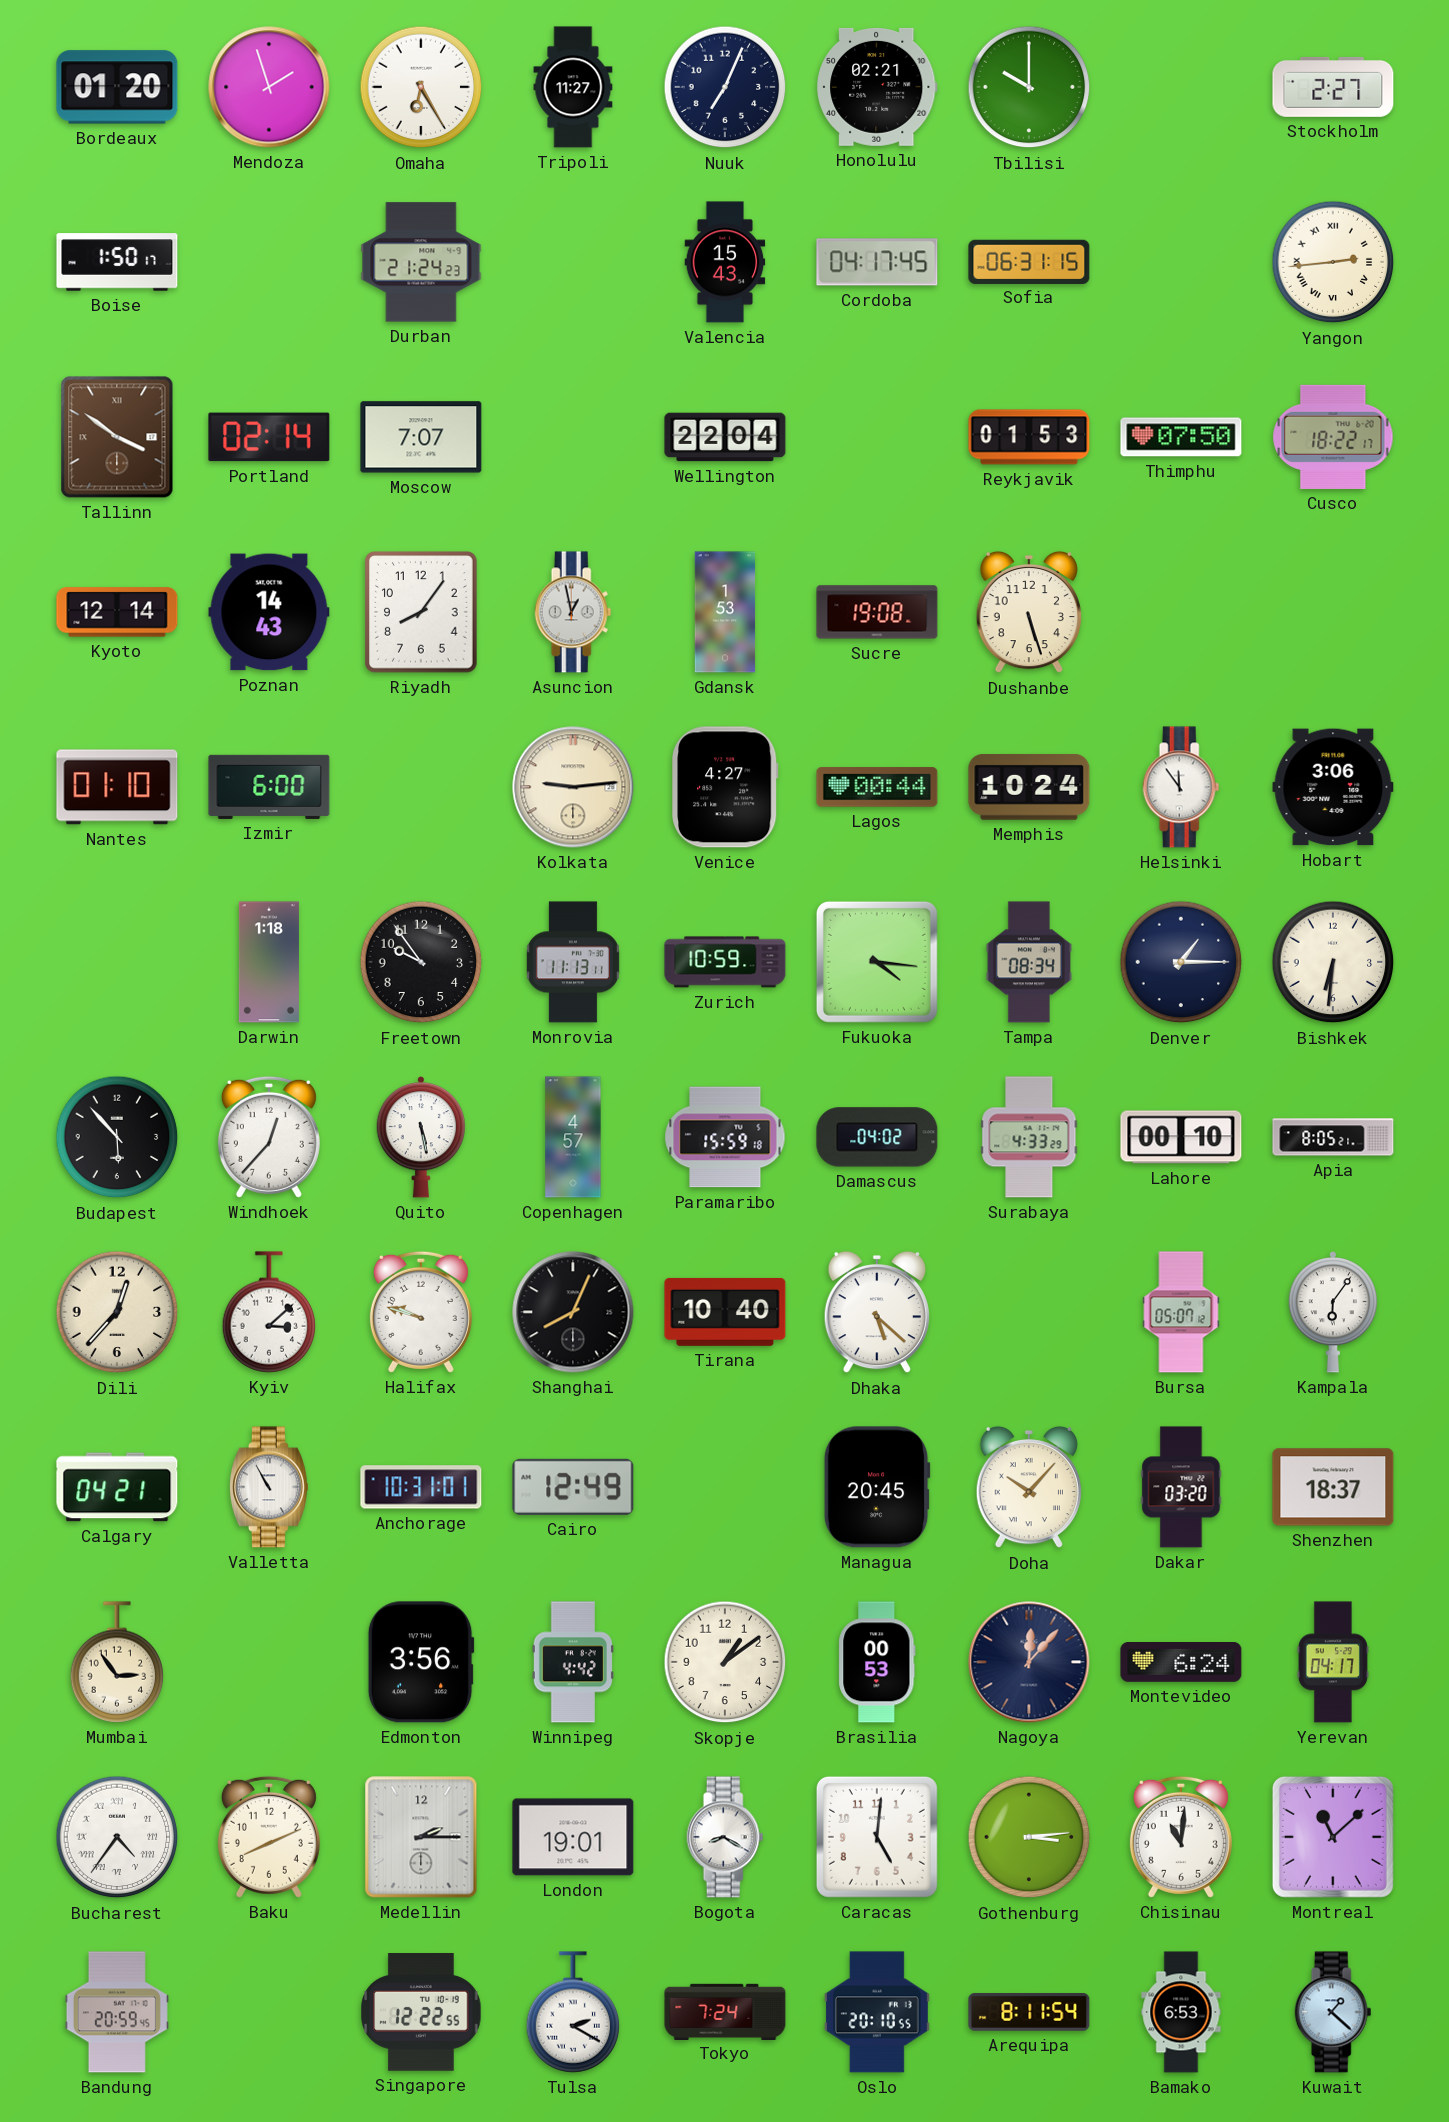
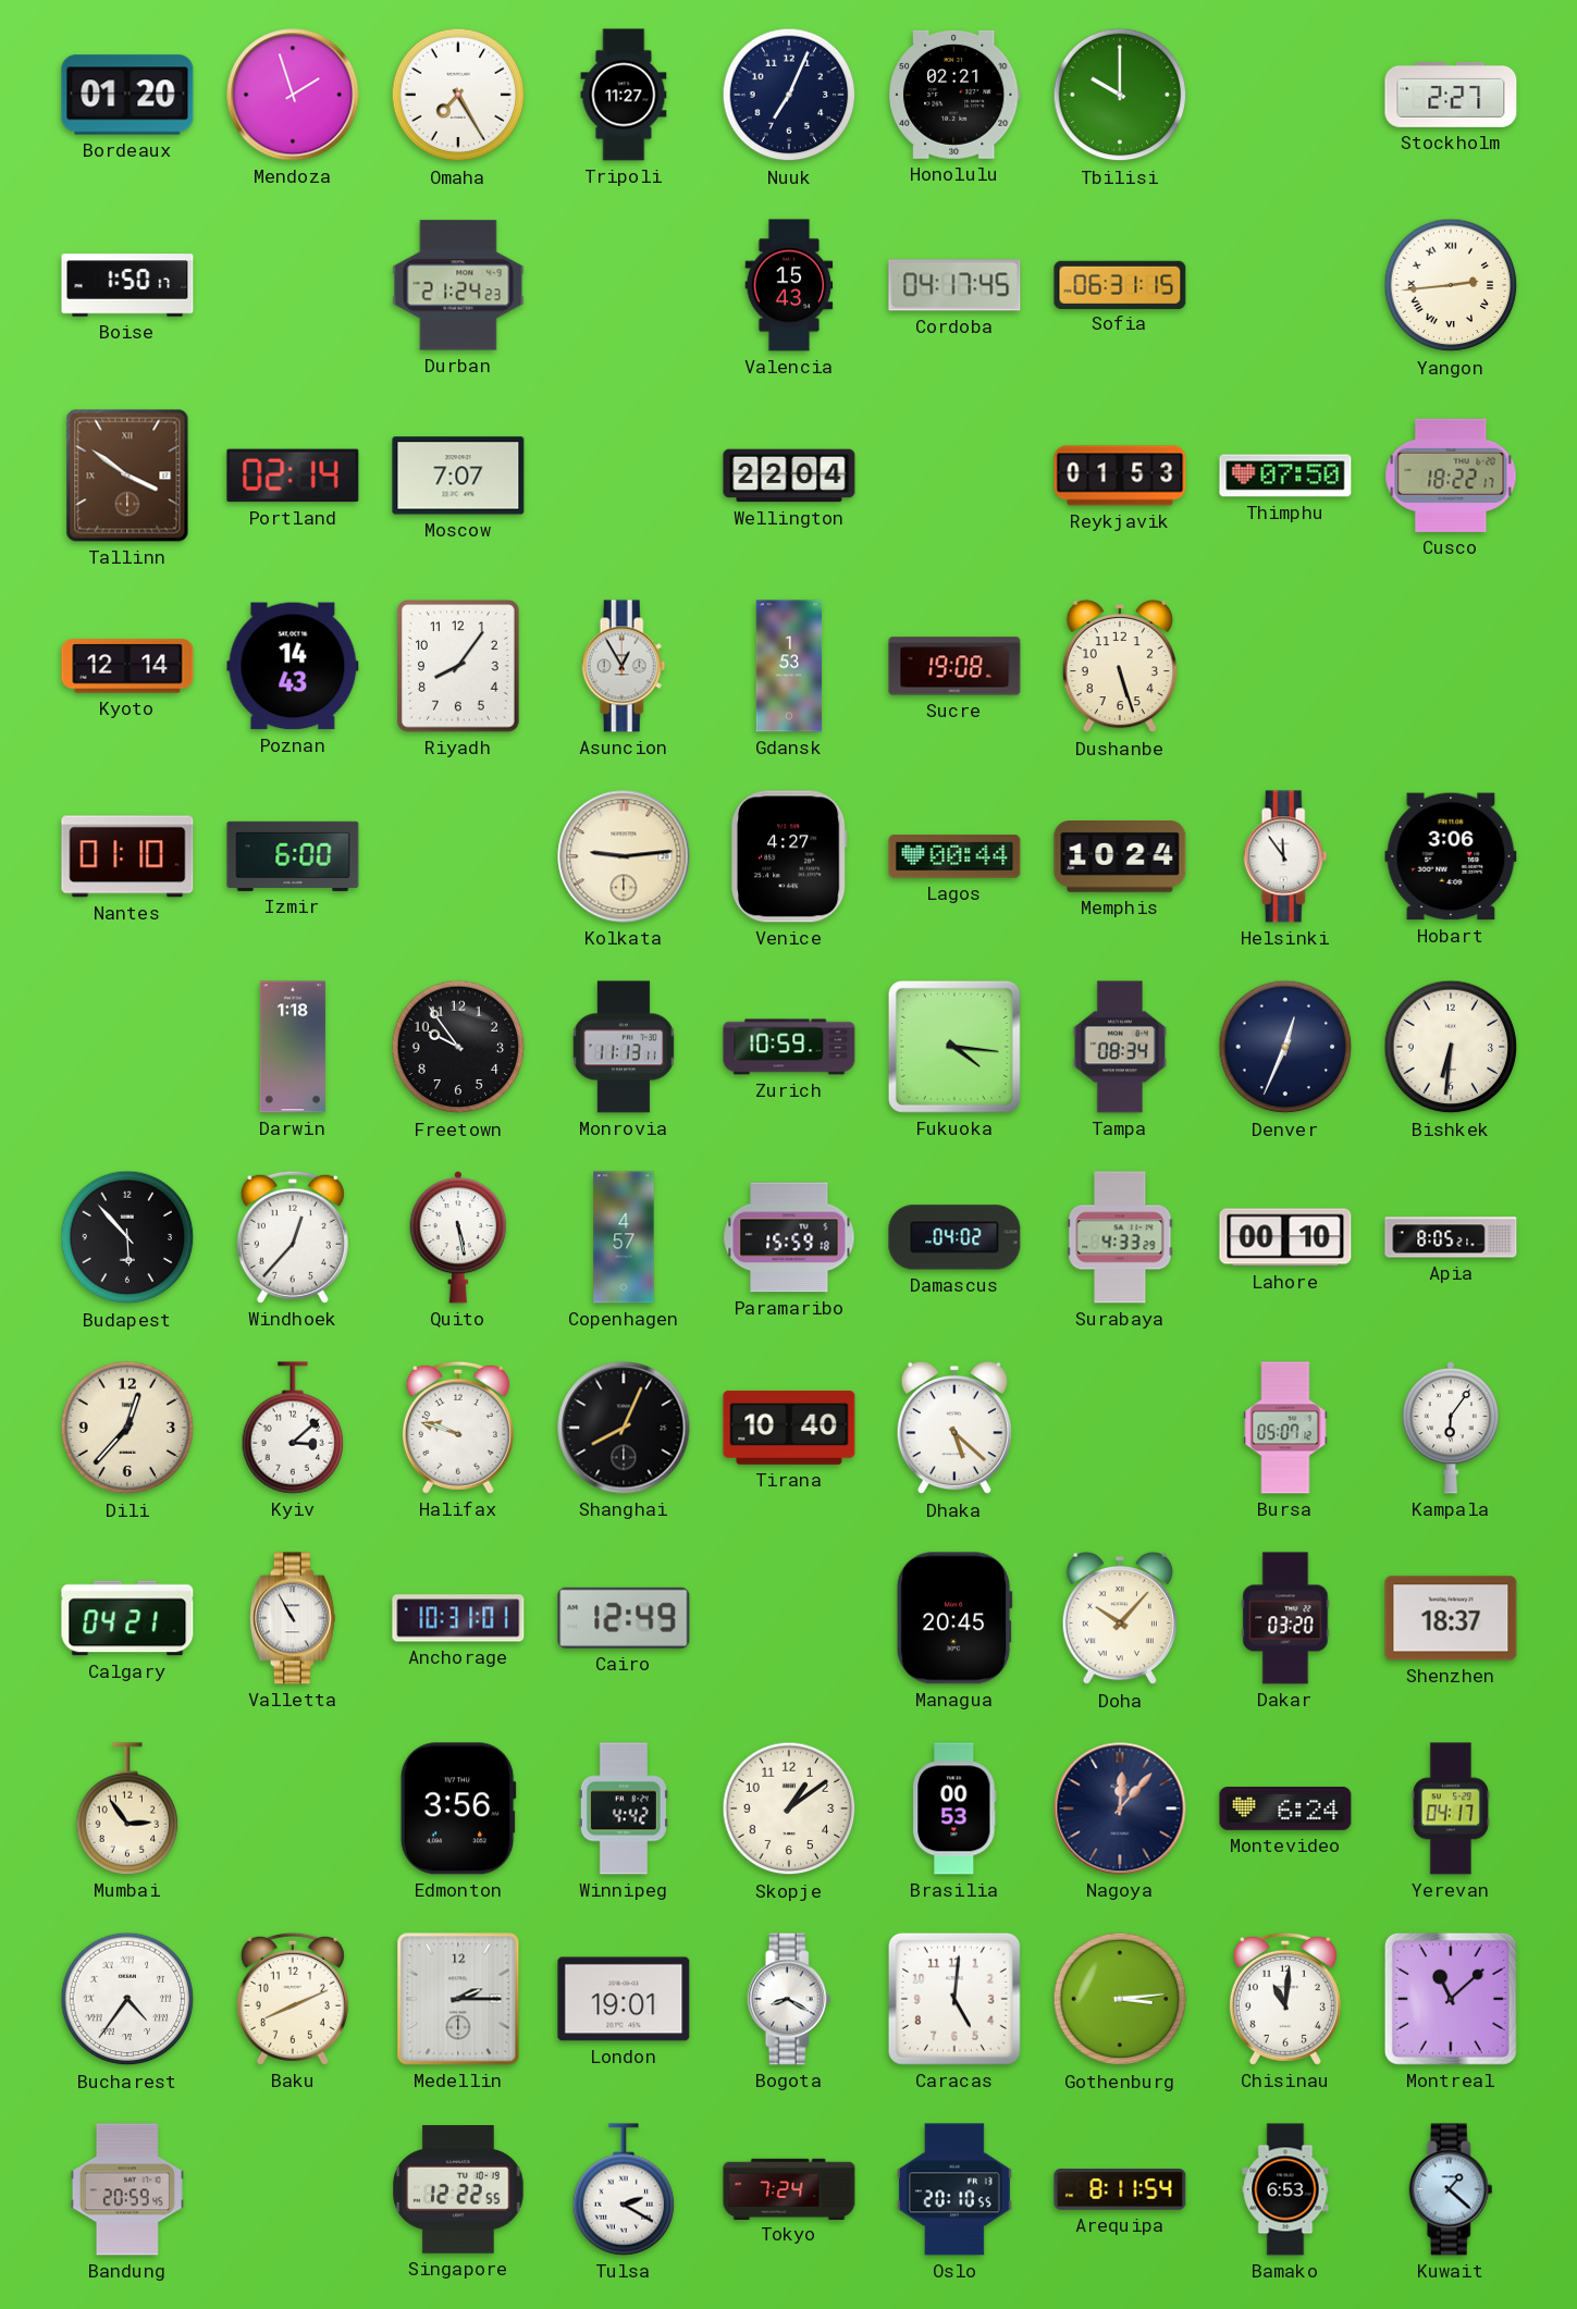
Omaha: 6:25 -> 7:25 (458, 95)
Asuncion: 12:58 -> 12:55 (624, 666)
Denver: 1:15 -> 12:34 (1285, 1047)
